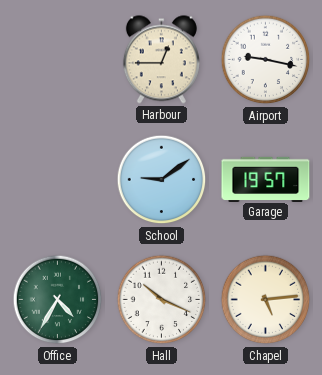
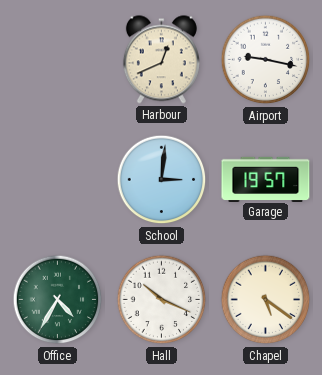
Harbour: 12:45 -> 12:41 (161, 60)
School: 9:09 -> 3:01 (162, 180)
Chapel: 5:14 -> 5:21 (266, 300)
